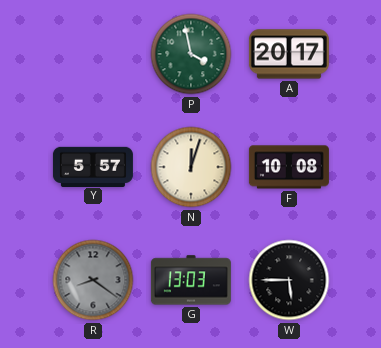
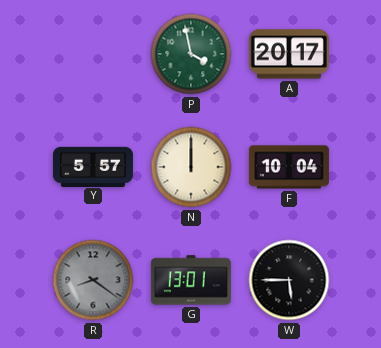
N: 12:03 -> 12:00 (191, 167)
F: 10:08 -> 10:04 (289, 167)
G: 13:03 -> 13:01 (191, 280)
